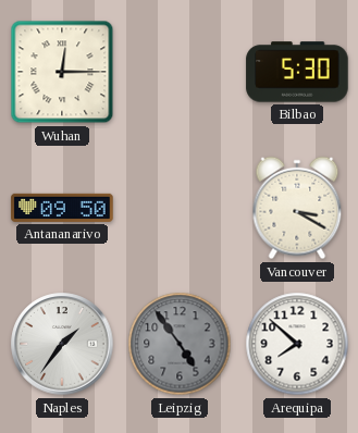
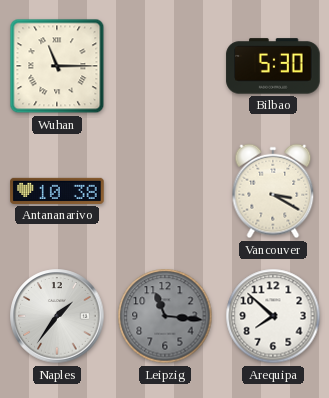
Wuhan: 12:15 -> 11:15 (57, 66)
Antananarivo: 09:50 -> 10:38 (57, 191)
Leipzig: 4:54 -> 11:16 (165, 316)
